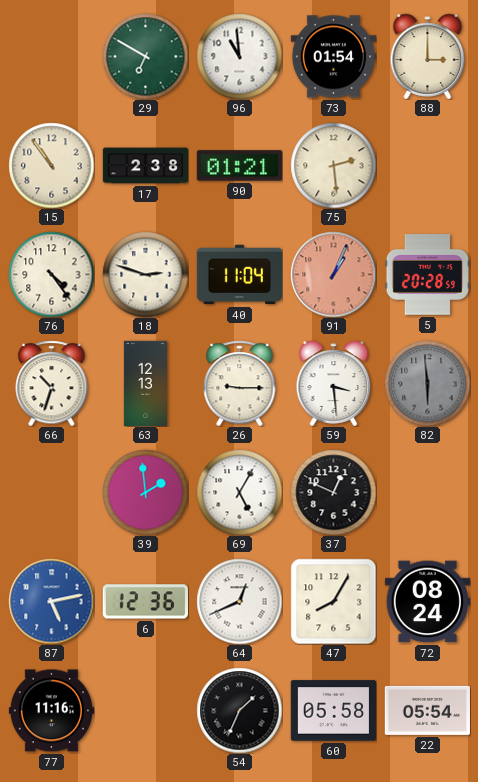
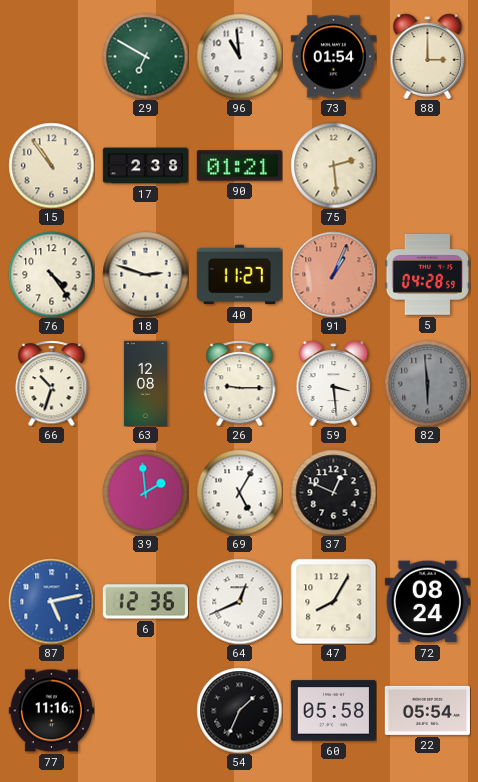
40: 11:04 -> 11:27 (239, 275)
5: 20:28 -> 04:28 (427, 275)
63: 12:13 -> 12:08 (145, 383)
